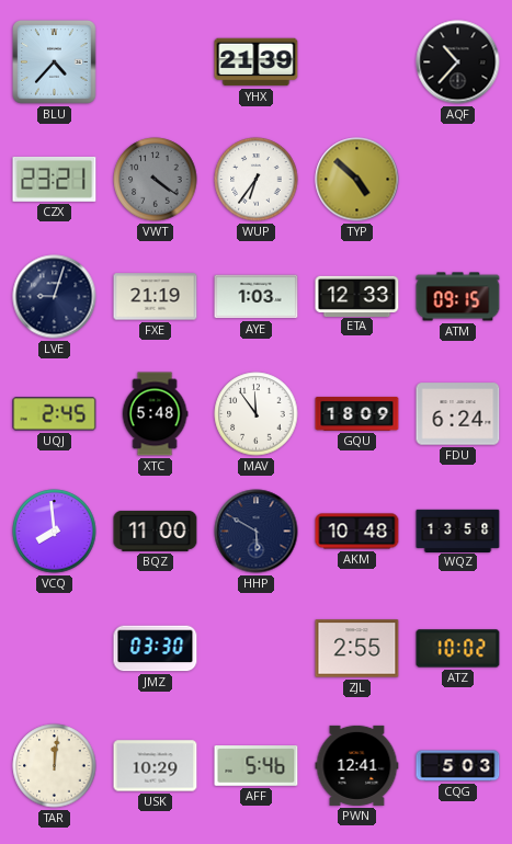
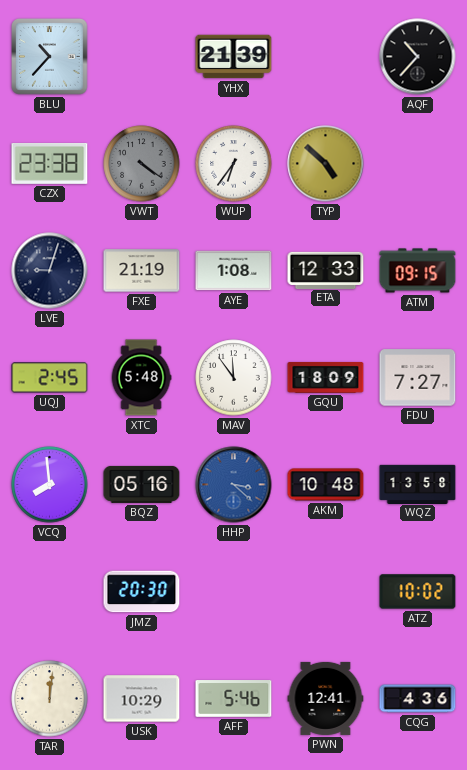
BLU: 4:37 -> 10:37 (50, 57)
CZX: 23:21 -> 23:38 (50, 163)
AYE: 1:03 -> 1:08 (234, 271)
FDU: 6:24 -> 7:27 (418, 378)
BQZ: 11:00 -> 05:16 (142, 484)
HHP: 5:50 -> 3:22 (234, 485)
HHP dial: navy -> blue (234, 485)
JMZ: 03:30 -> 20:30 (142, 592)
ZJL: 2:55 -> none (357, 649)
CQG: 5:03 -> 4:36 (418, 699)
